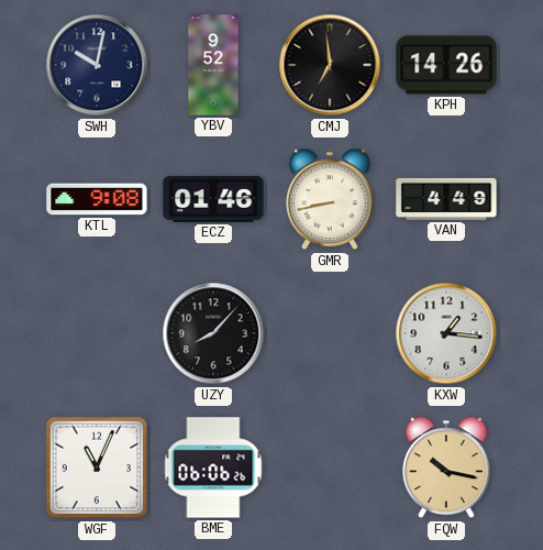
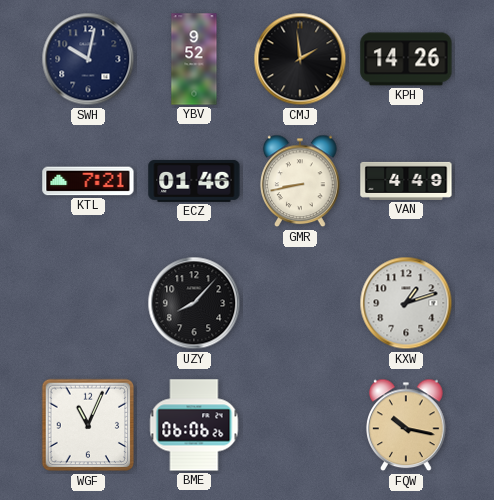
CMJ: 6:59 -> 1:59 (300, 59)
KTL: 9:08 -> 7:21 (88, 181)
KXW: 1:16 -> 1:12 (406, 303)
